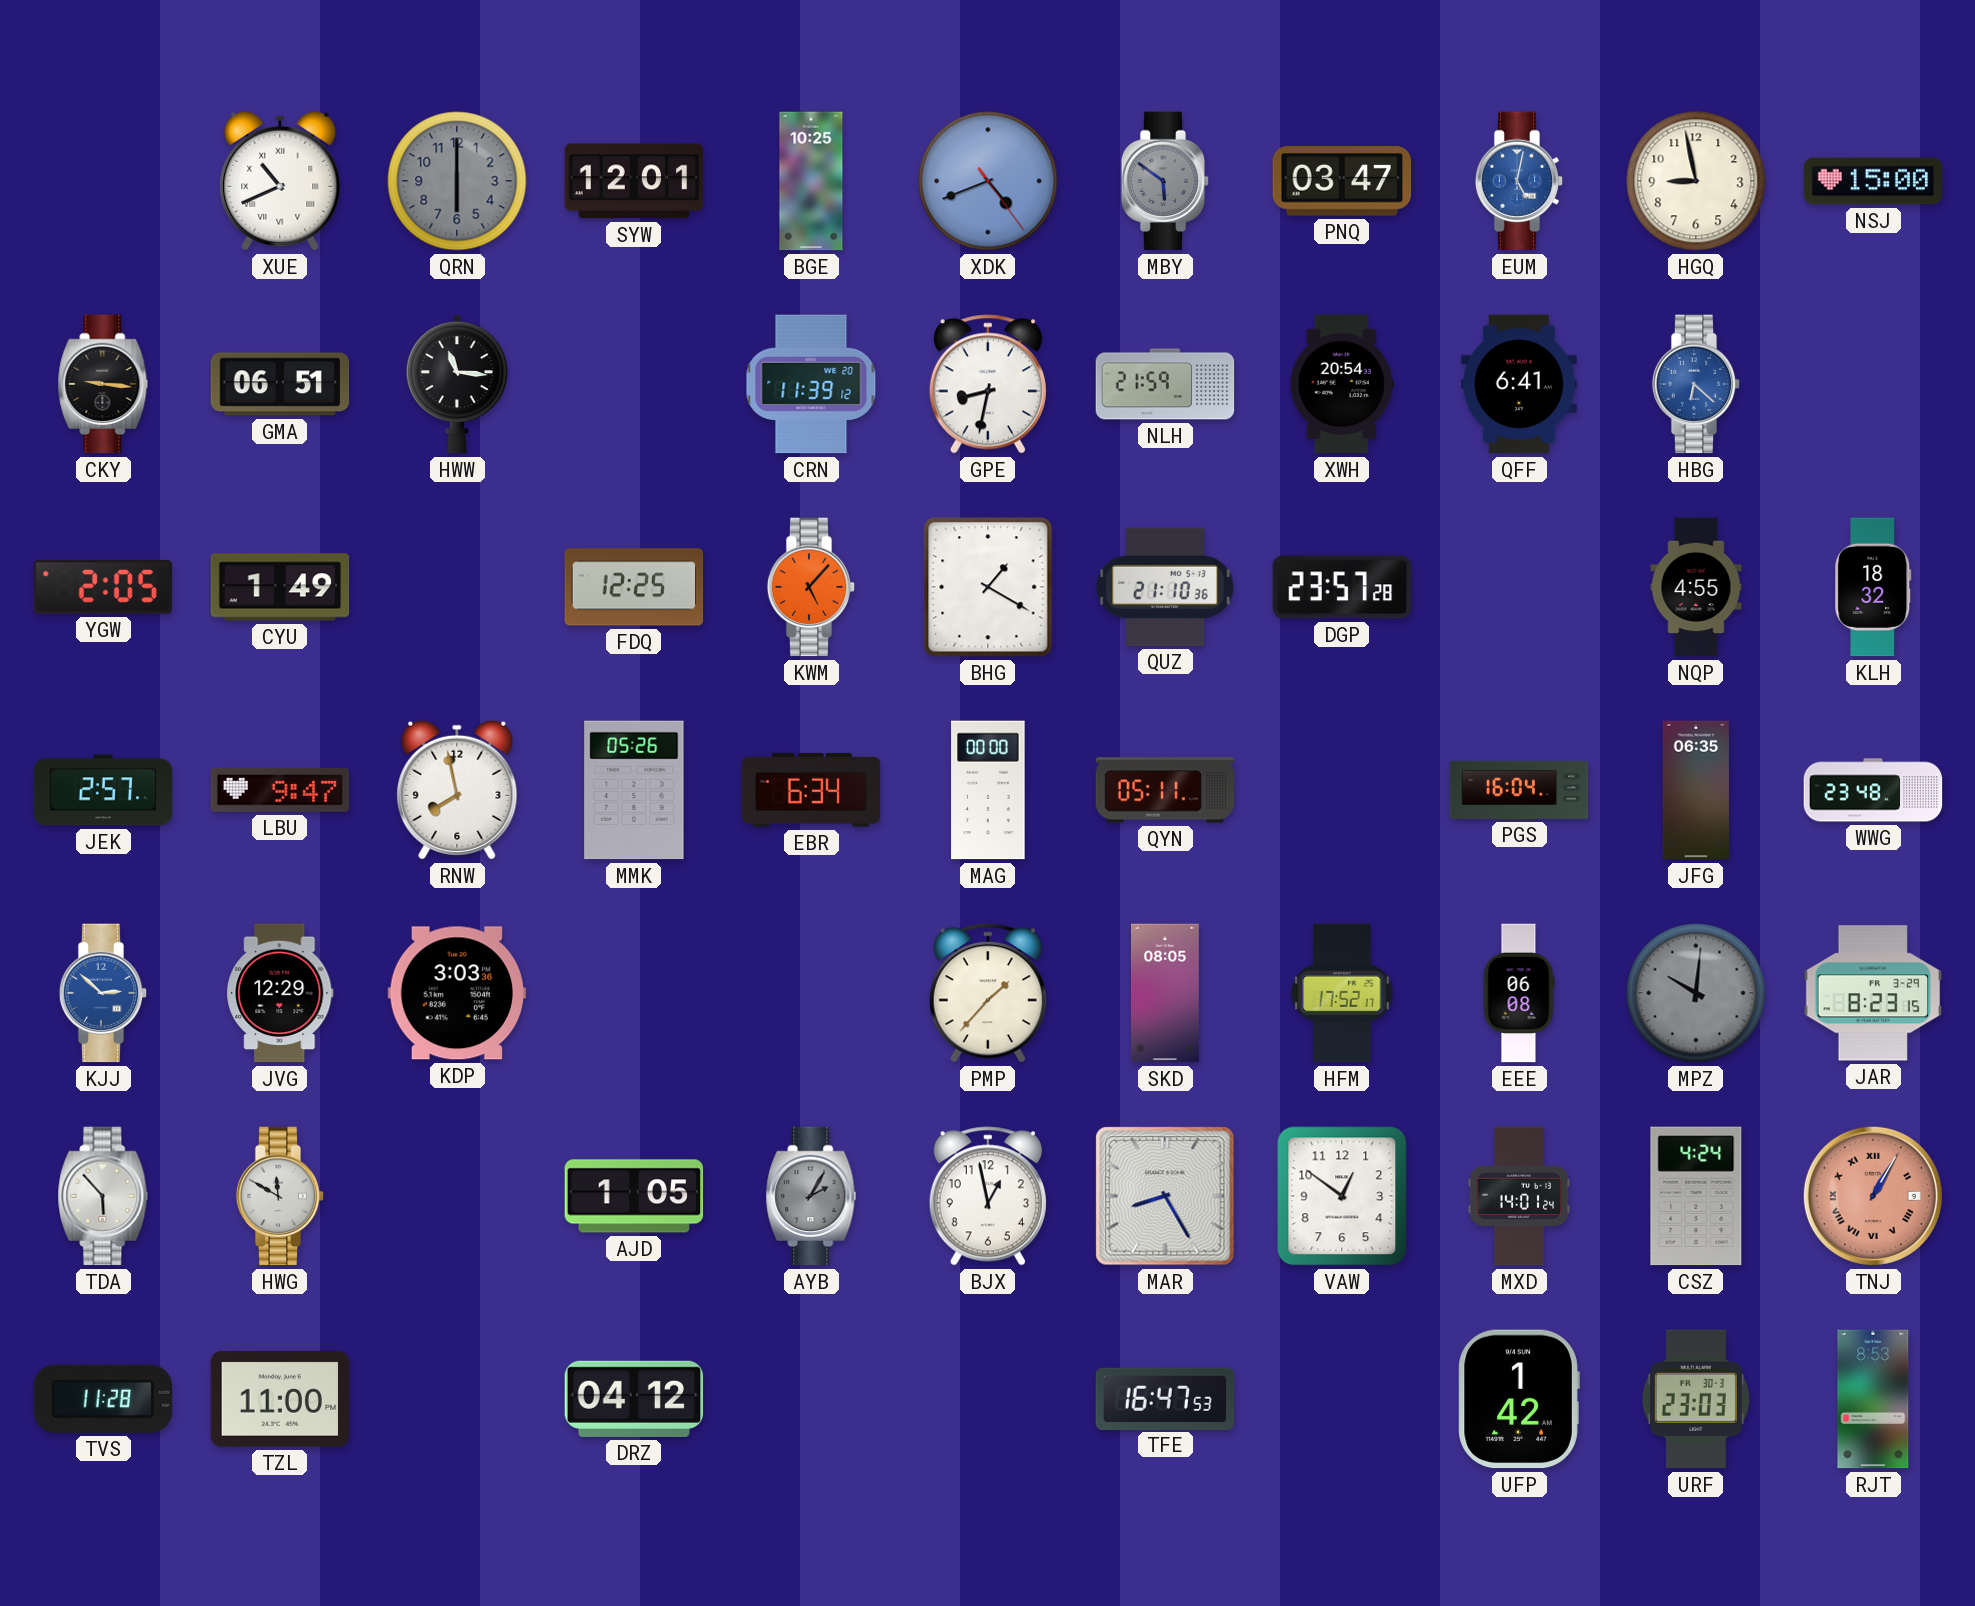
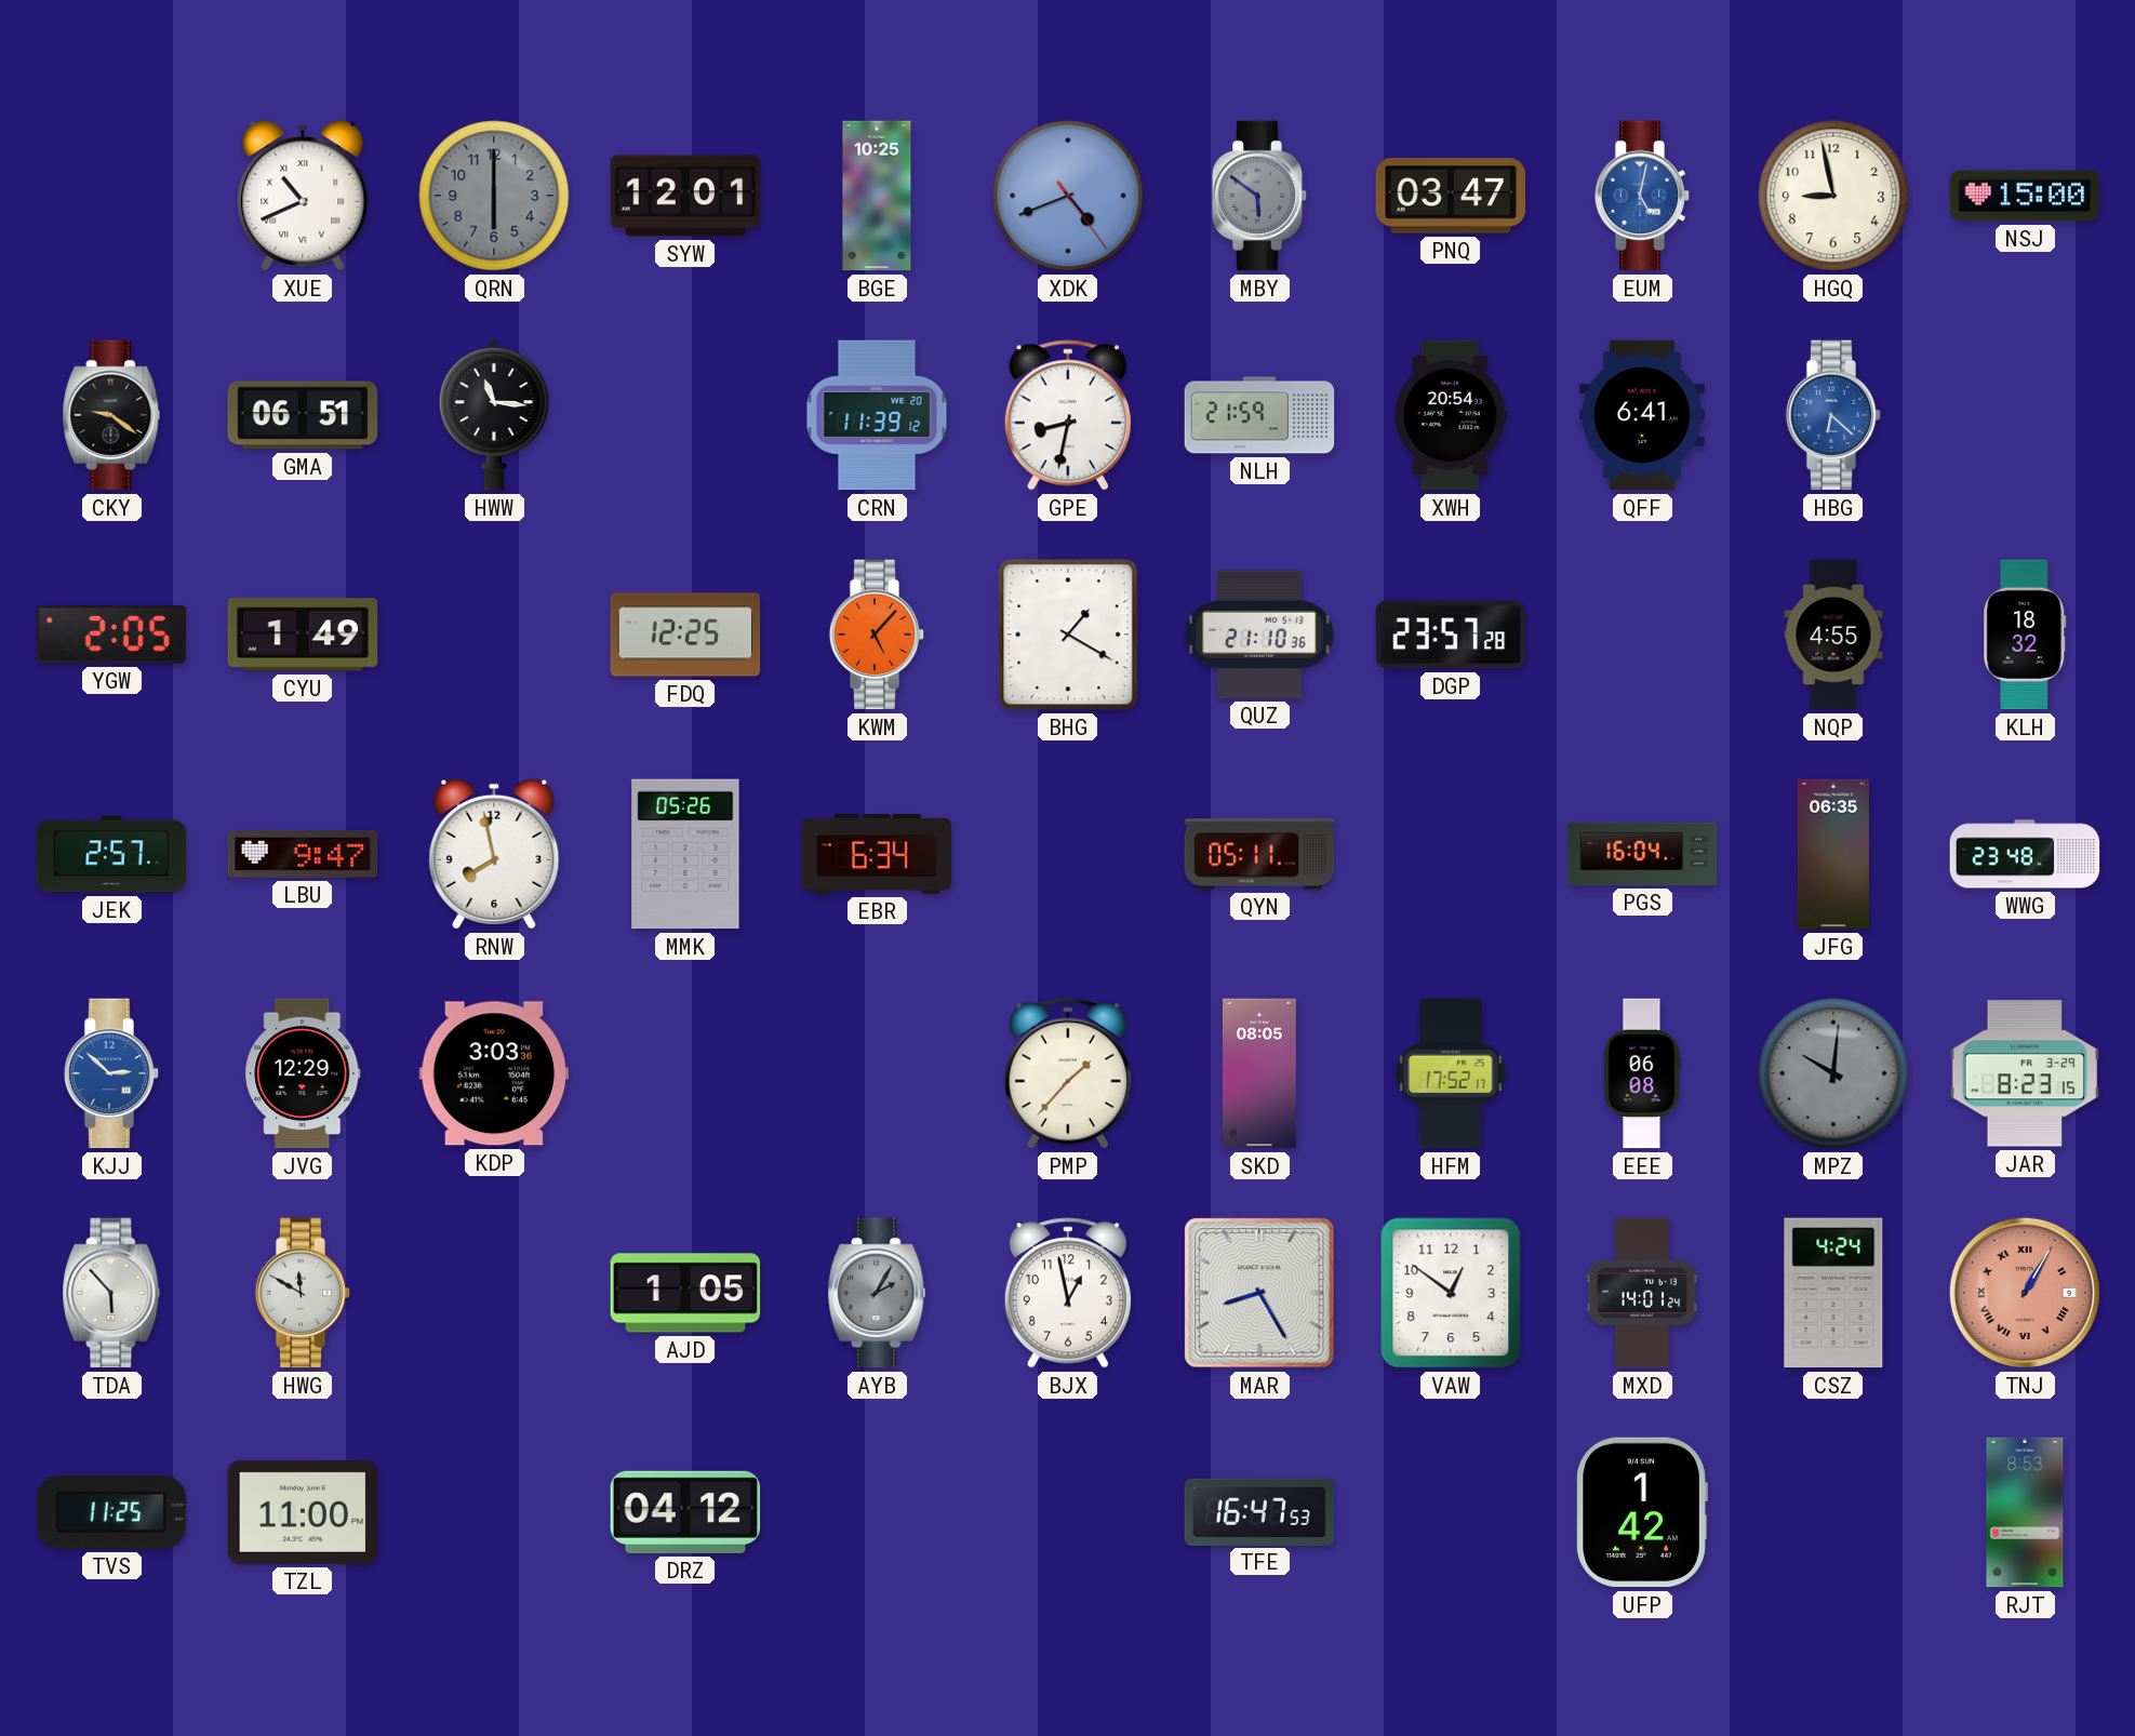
CKY: 9:16 -> 9:21 (111, 415)
MAG: 00:00 -> none (988, 790)
TVS: 11:28 -> 11:25 (110, 1512)
URF: 23:03 -> none (1696, 1399)
